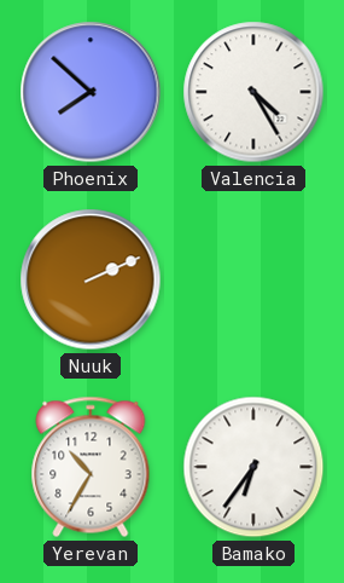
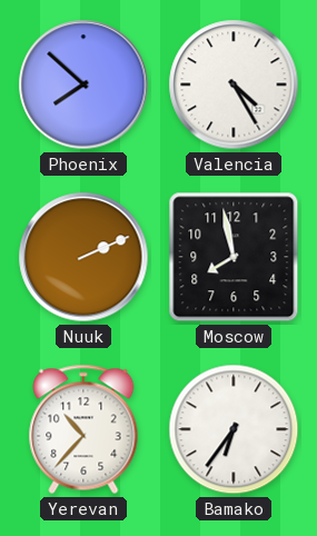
Moscow: none -> 7:58 (234, 257)
Yerevan: 10:35 -> 10:37 (83, 429)
